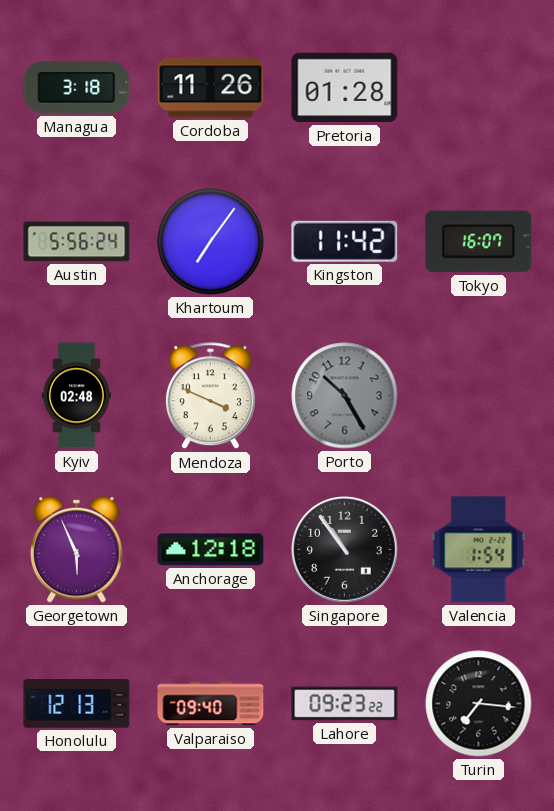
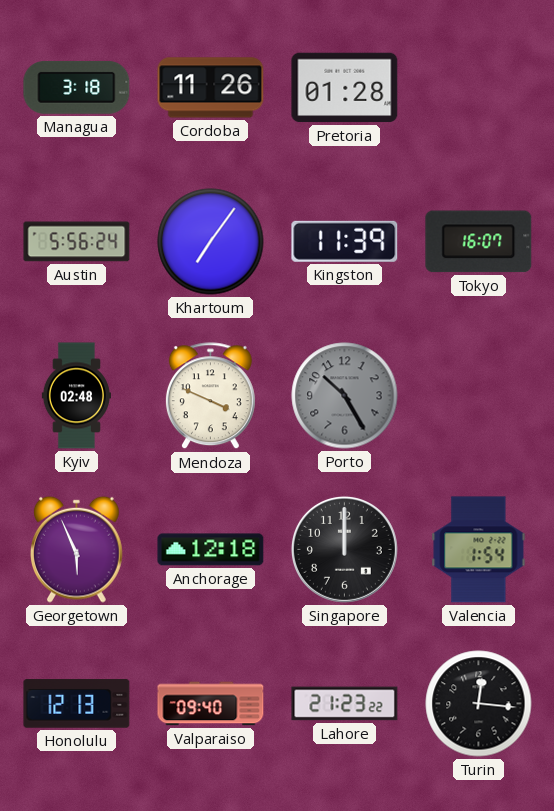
Kingston: 11:42 -> 11:39 (345, 241)
Singapore: 10:54 -> 12:00 (344, 549)
Lahore: 09:23 -> 21:23 (345, 704)
Turin: 7:16 -> 12:16 (479, 704)
